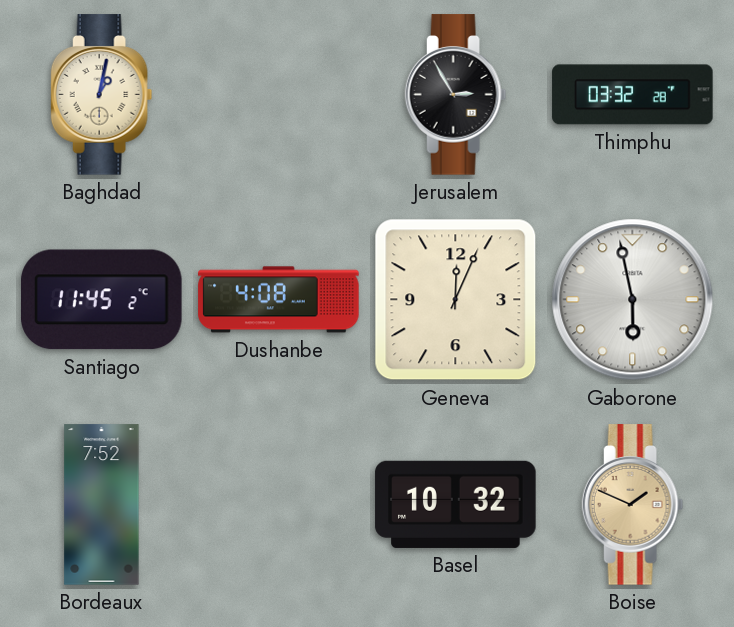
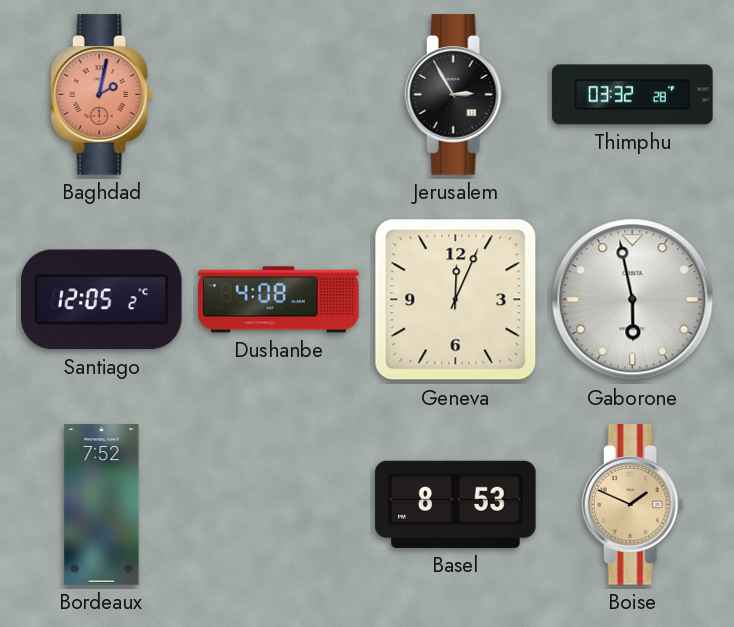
Baghdad: 1:02 -> 2:02 (102, 95)
Baghdad dial: cream -> salmon (102, 95)
Santiago: 11:45 -> 12:05 (102, 300)
Basel: 10:32 -> 8:53 (456, 504)
